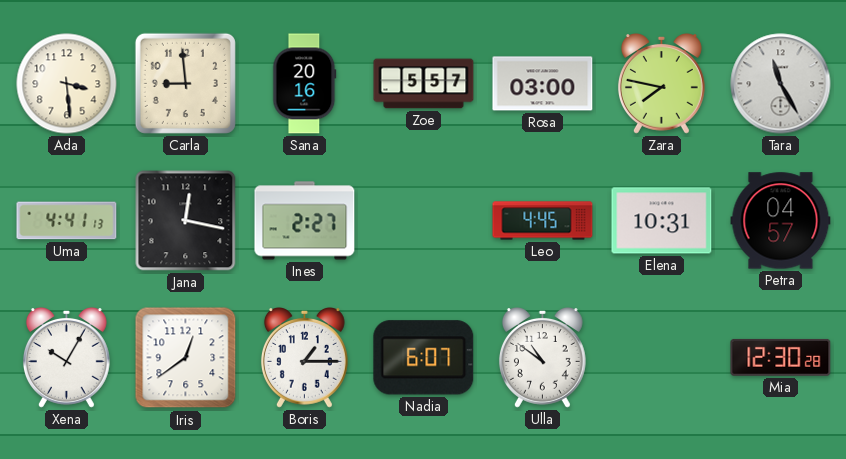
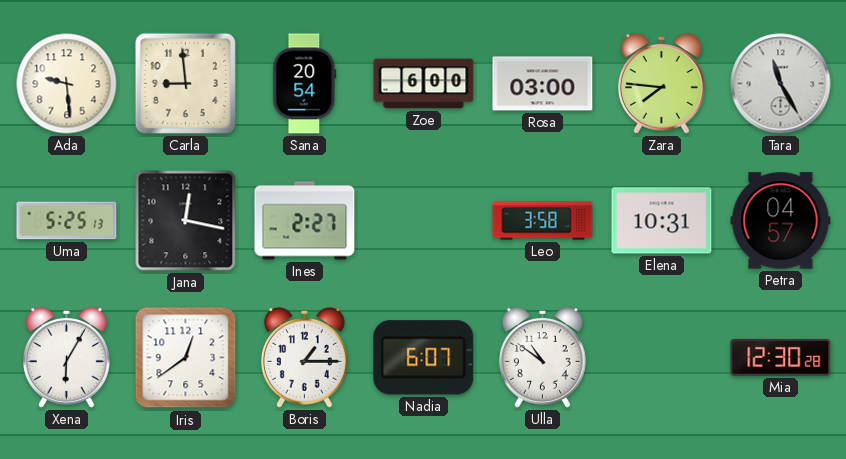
Ada: 3:29 -> 9:29 (67, 84)
Sana: 20:16 -> 20:54 (305, 84)
Zoe: 5:57 -> 6:00 (424, 84)
Zara: 7:47 -> 7:46 (661, 84)
Uma: 4:41 -> 5:25 (67, 221)
Leo: 4:45 -> 3:58 (543, 221)
Xena: 10:05 -> 6:05 (66, 358)
